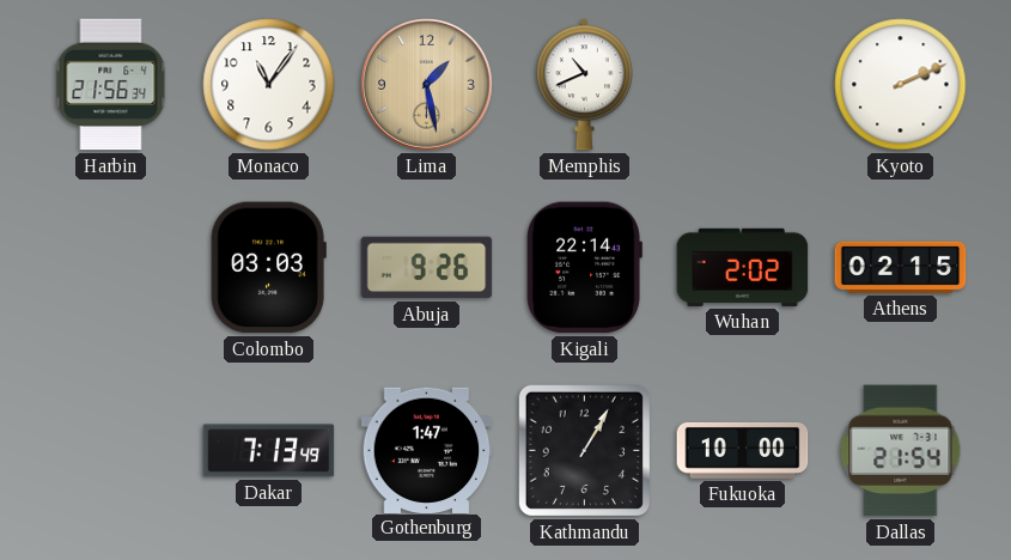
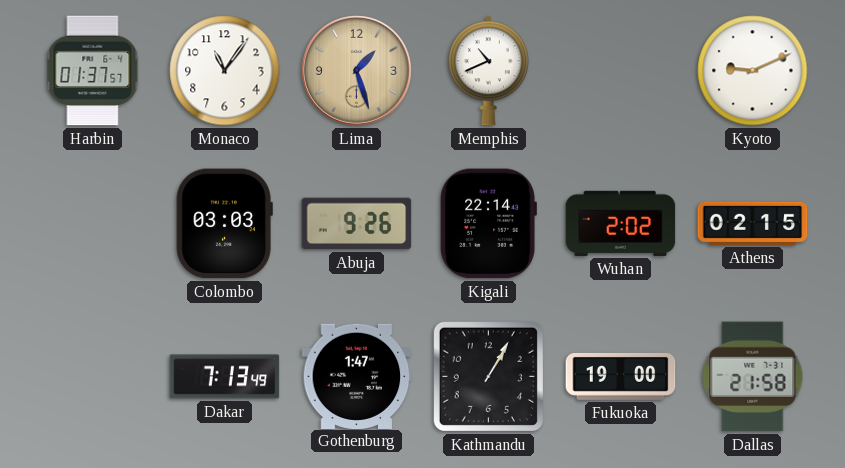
Harbin: 21:56 -> 01:37 (93, 71)
Lima: 1:28 -> 1:27 (357, 71)
Kyoto: 2:11 -> 9:11 (753, 71)
Fukuoka: 10:00 -> 19:00 (621, 376)
Dallas: 21:54 -> 21:58 (753, 377)
